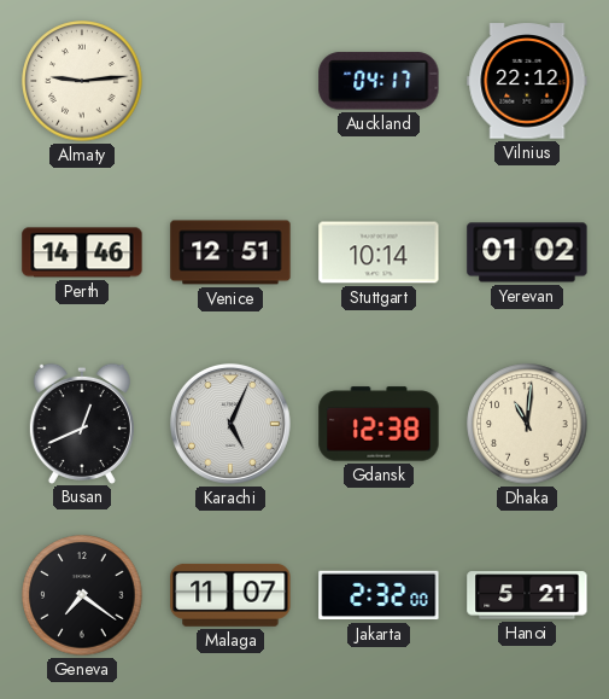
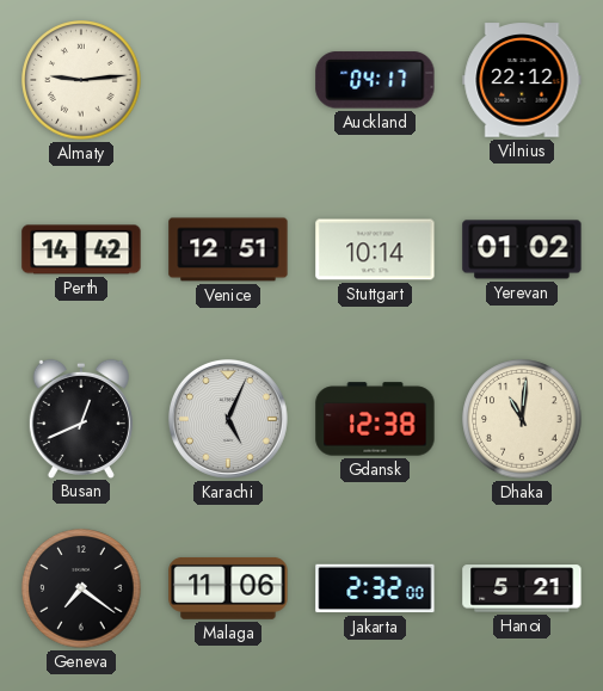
Perth: 14:46 -> 14:42 (81, 249)
Malaga: 11:07 -> 11:06 (228, 588)
